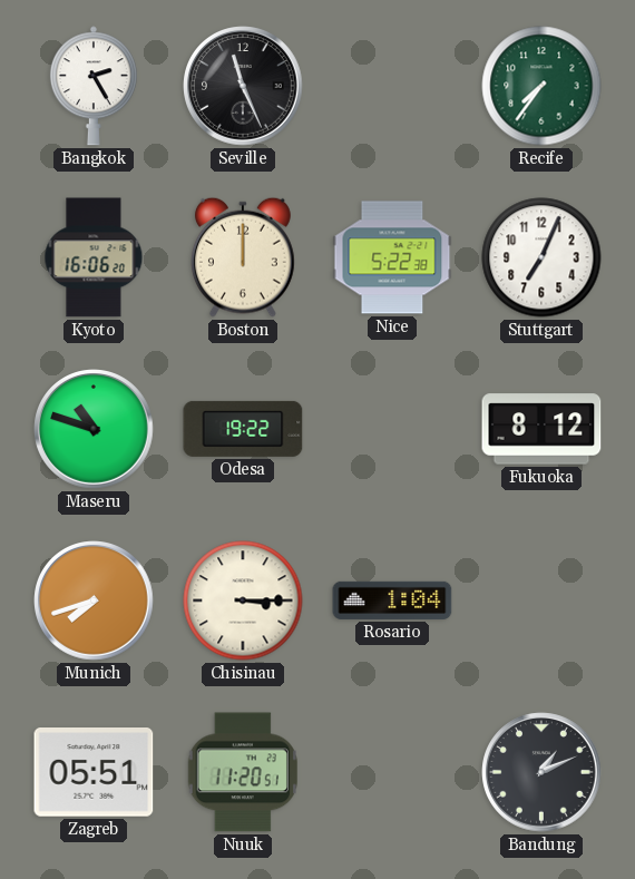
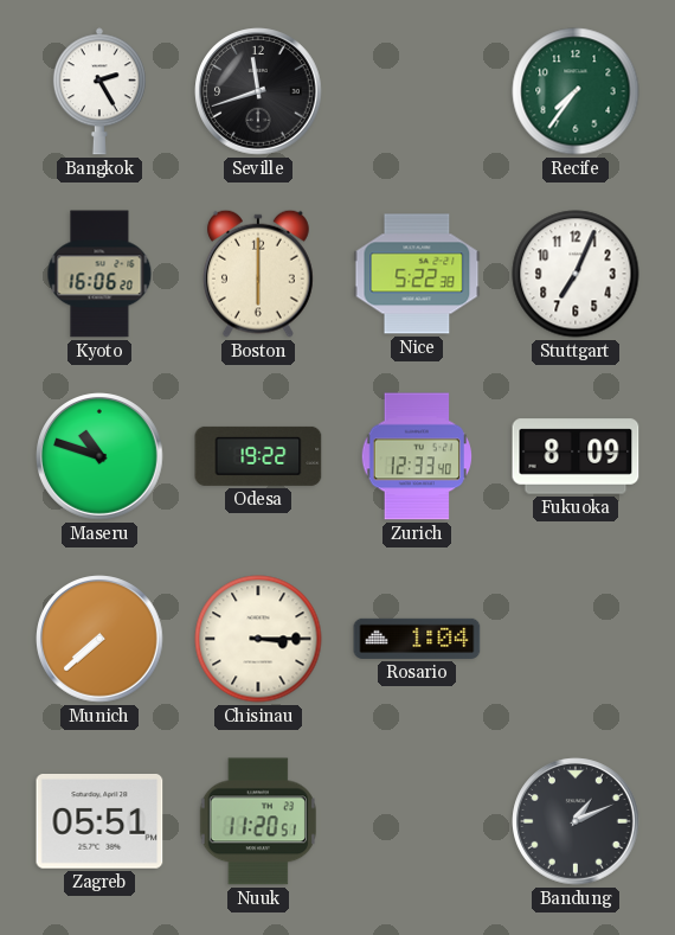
Seville: 11:26 -> 11:42 (258, 91)
Boston: 12:00 -> 6:00 (258, 274)
Zurich: none -> 12:33 (416, 456)
Fukuoka: 8:12 -> 8:09 (576, 456)
Munich: 7:42 -> 7:38 (99, 639)
